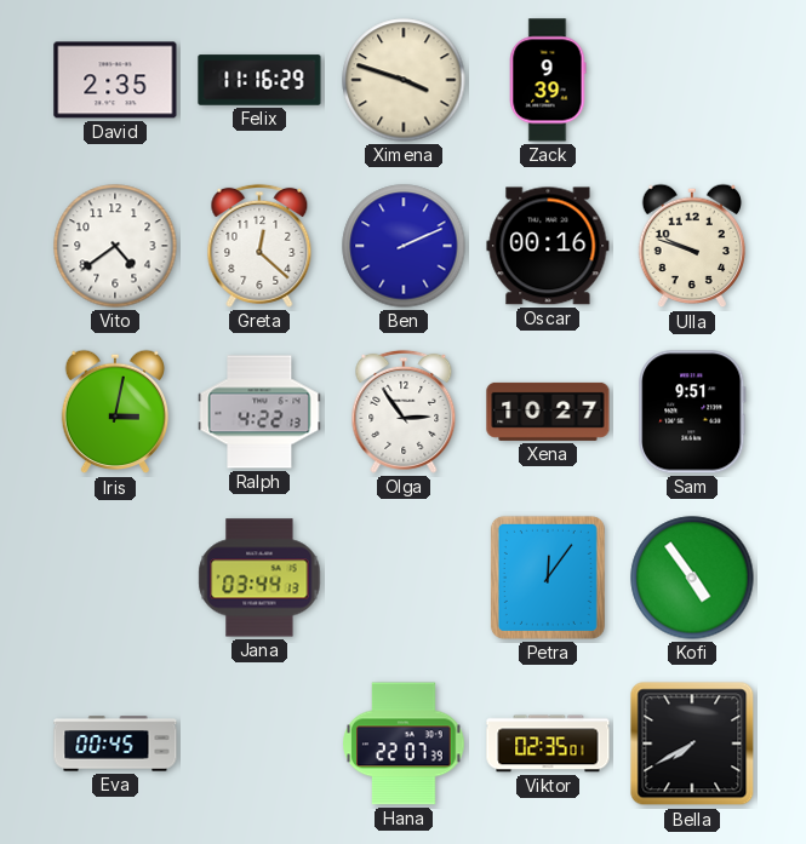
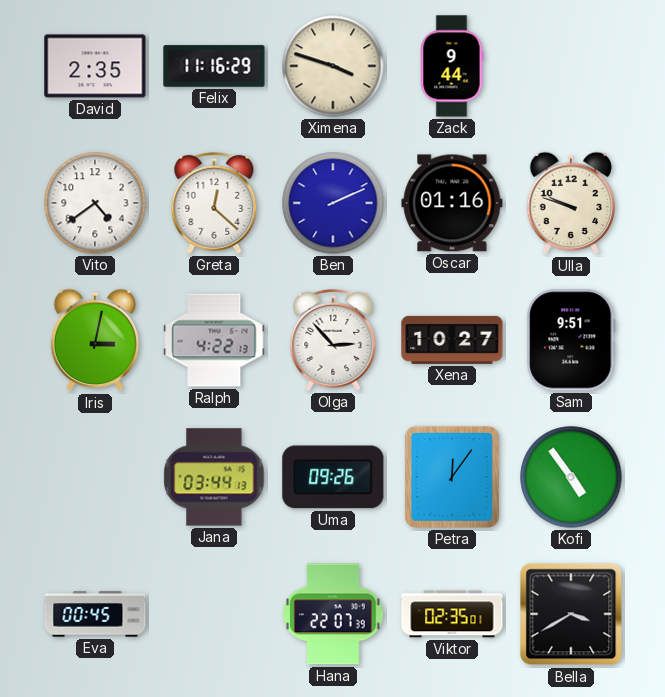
Zack: 9:39 -> 9:44 (452, 66)
Oscar: 00:16 -> 01:16 (452, 203)
Olga: 2:54 -> 2:53 (333, 340)
Uma: none -> 09:26 (333, 477)
Bella: 7:40 -> 3:40 (571, 614)
